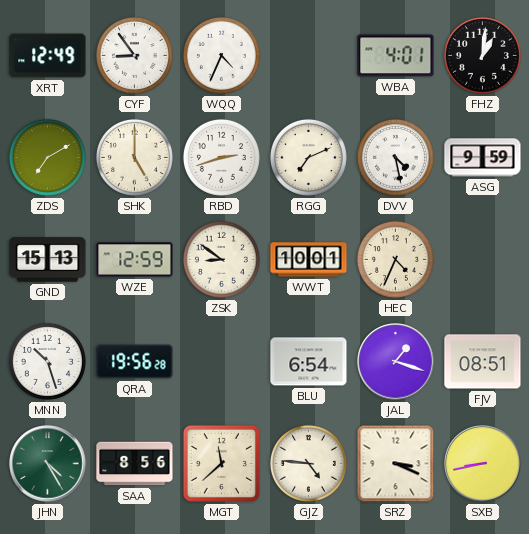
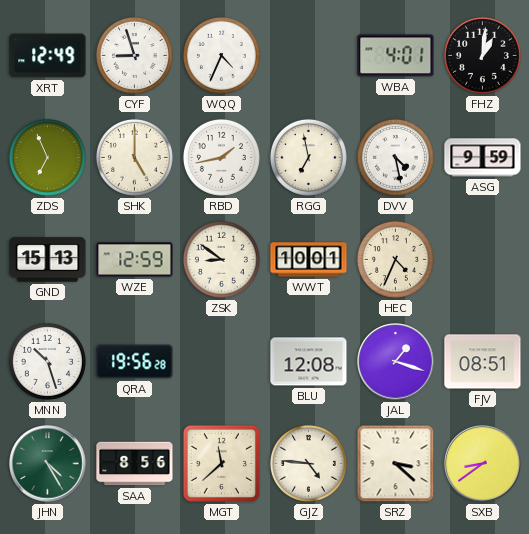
CYF: 8:54 -> 8:57 (134, 55)
ZDS: 7:10 -> 6:56 (47, 157)
RBD: 2:42 -> 1:43 (221, 157)
RGG: 7:11 -> 6:58 (308, 157)
BLU: 6:54 -> 12:08 (309, 362)
SRZ: 3:19 -> 3:22 (396, 464)
SXB: 8:43 -> 8:39 (483, 464)
